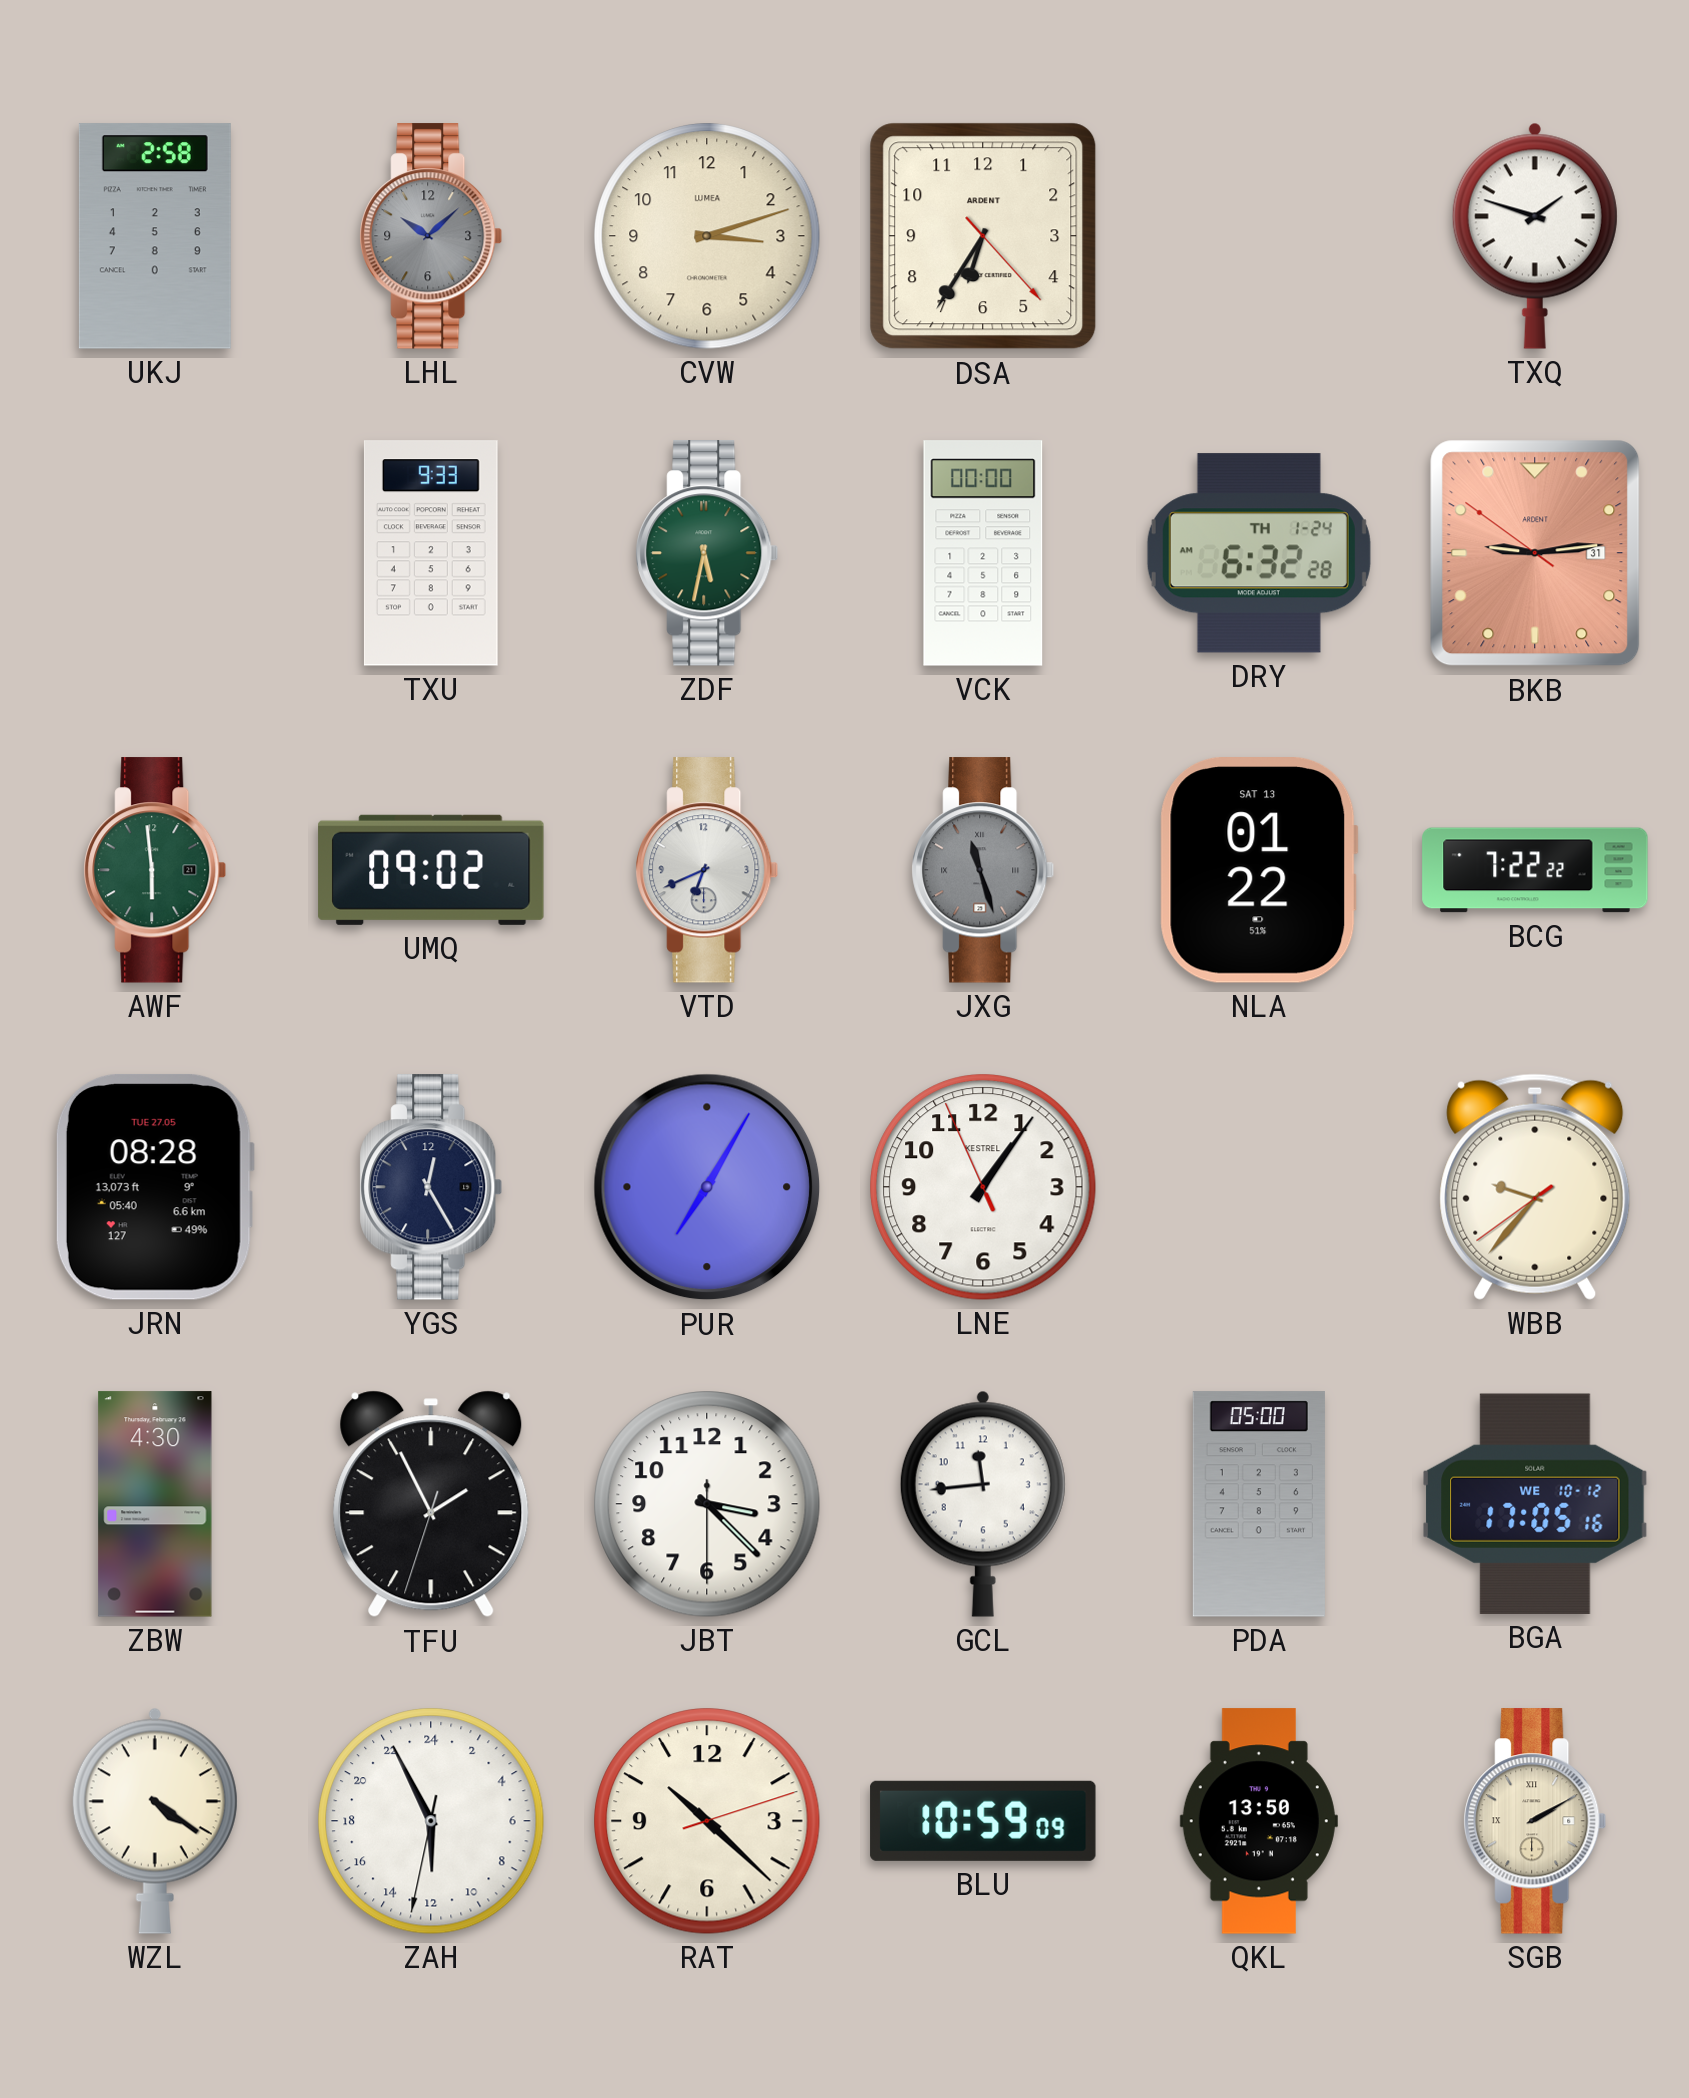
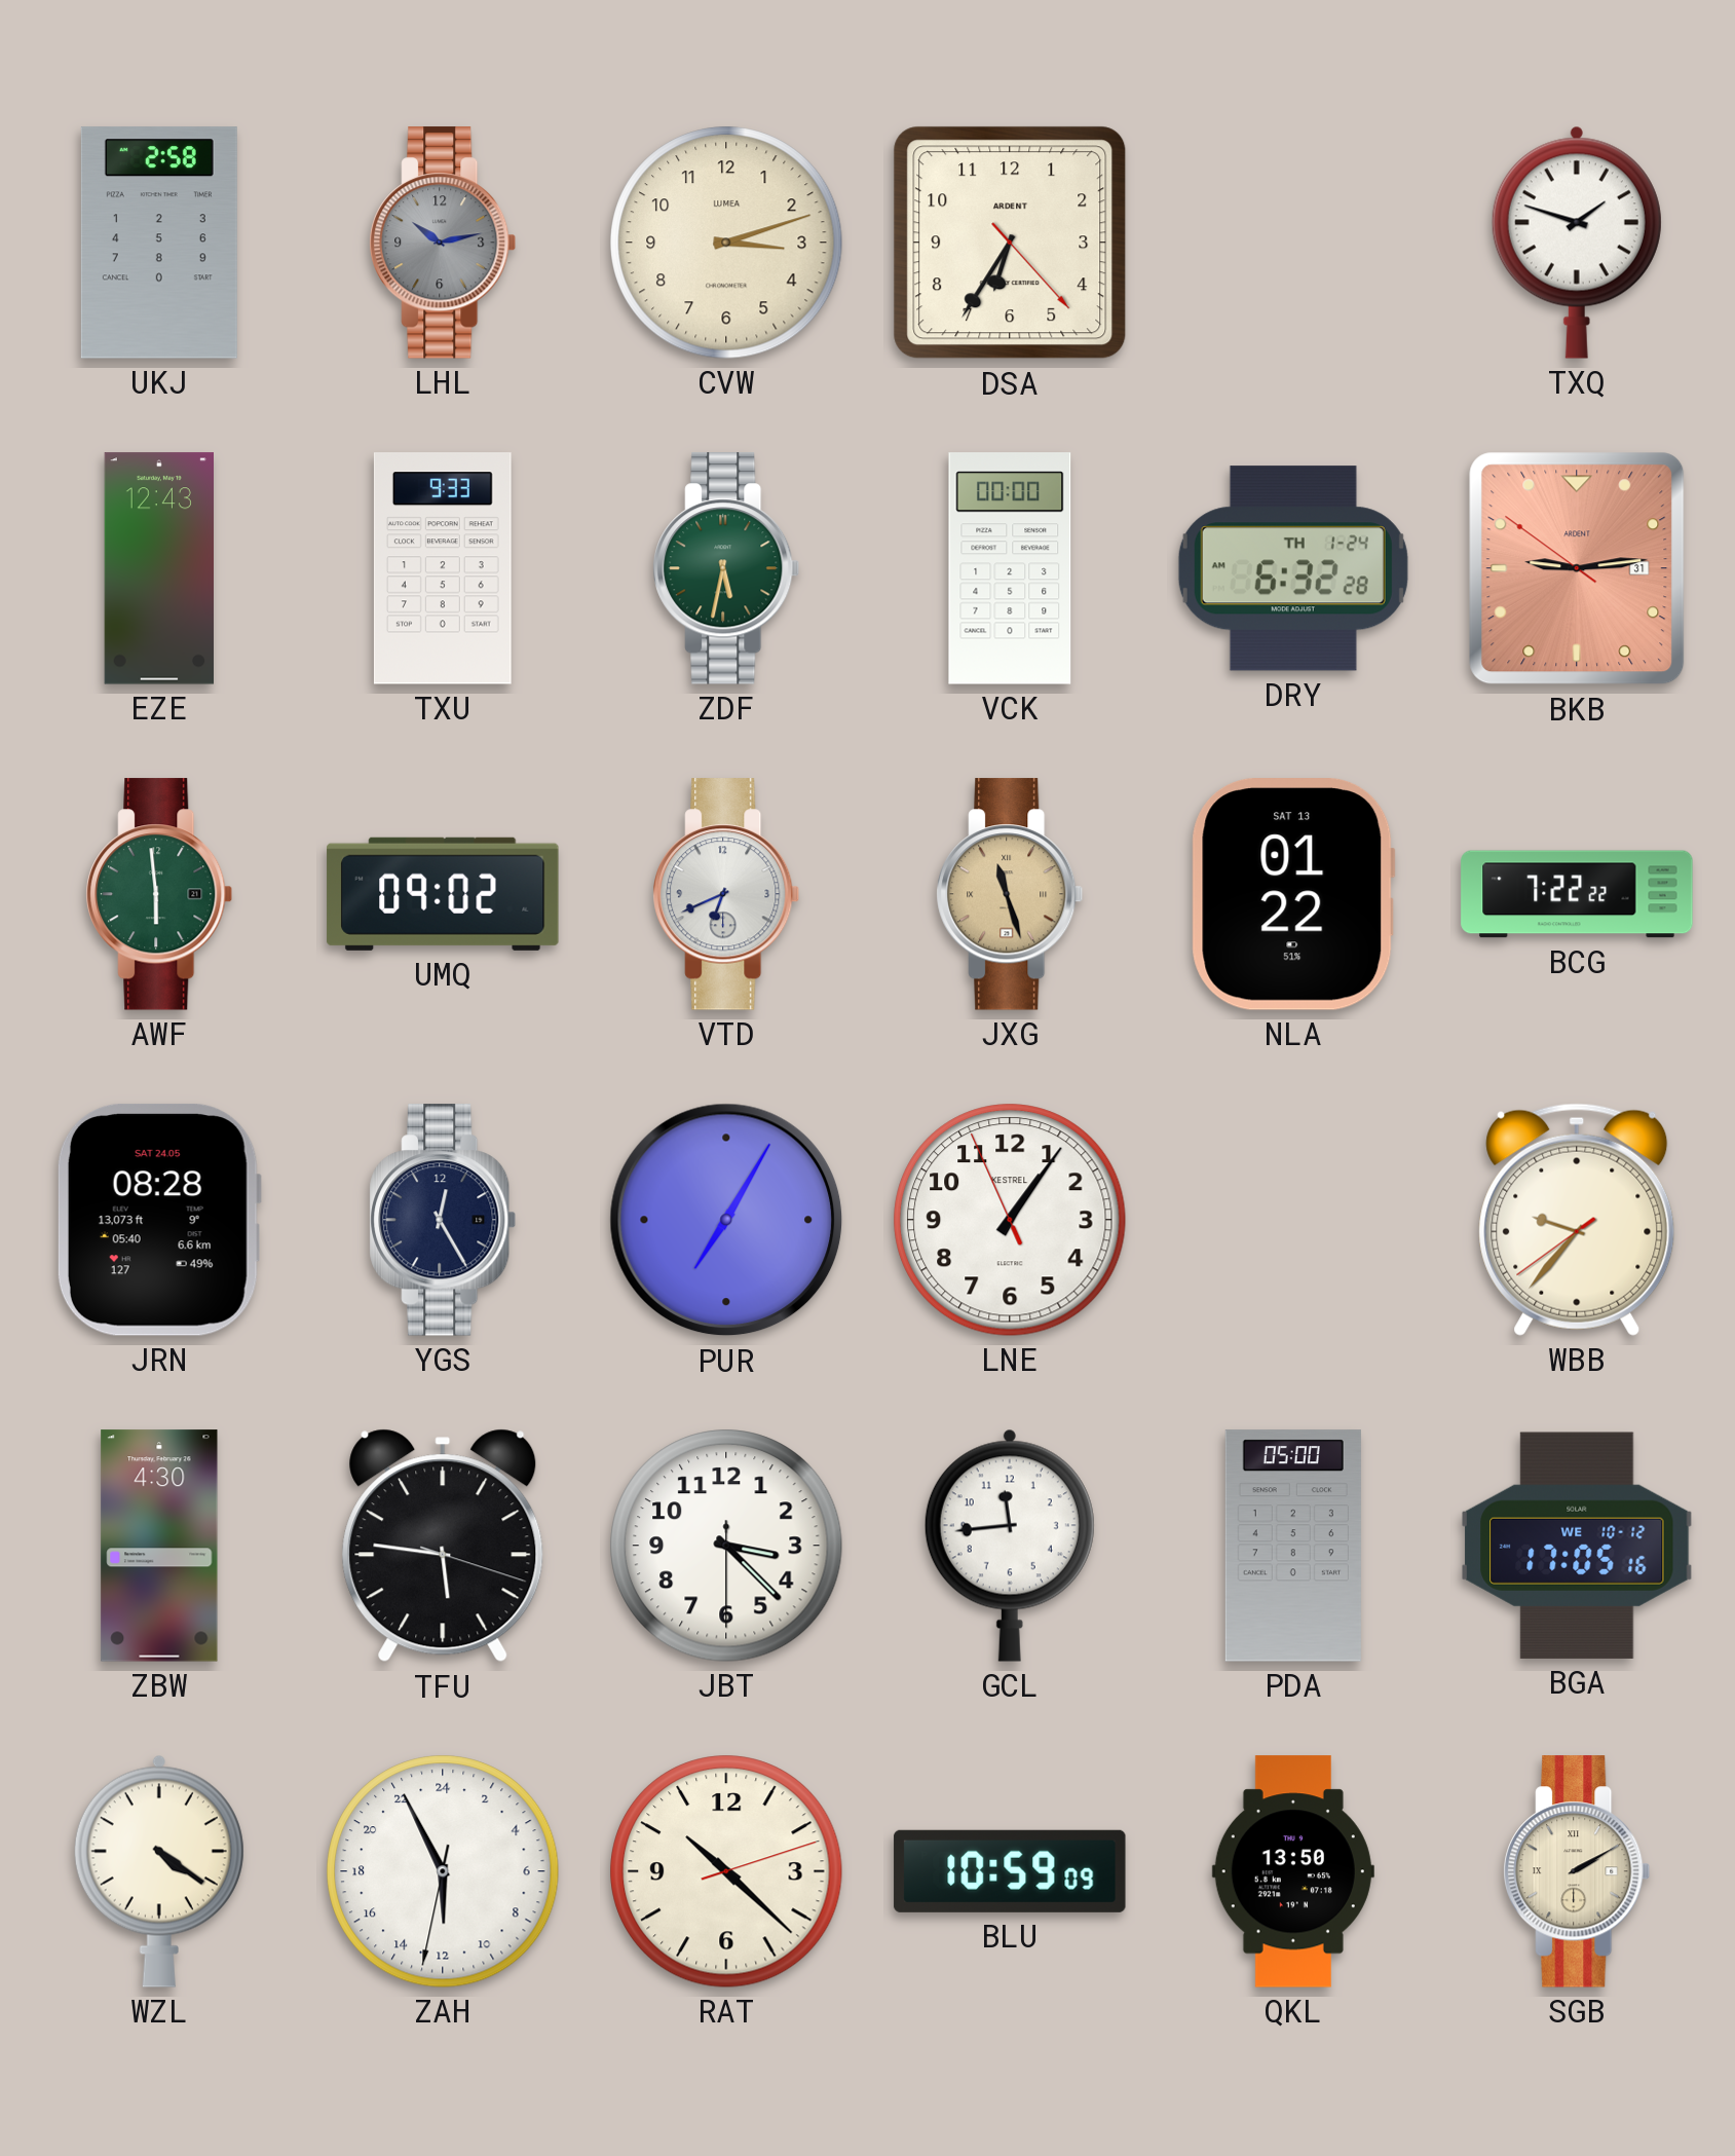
LHL: 10:08 -> 10:13 (443, 243)
EZE: none -> 12:43 (158, 568)
JXG dial: grey -> champagne (1010, 894)
JRN date: TUE 27.05 -> SAT 24.05 (159, 1220)
TFU: 1:55 -> 5:46 (443, 1546)
